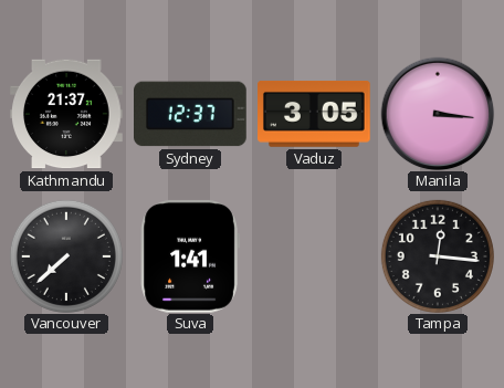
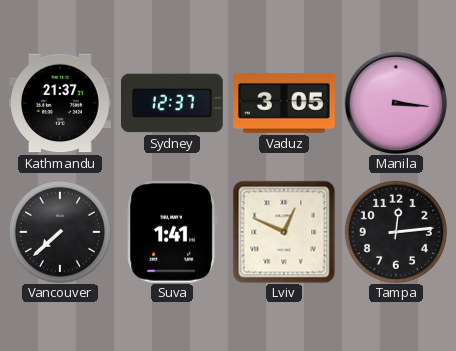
Lviv: none -> 12:49 (284, 232)
Tampa: 12:16 -> 12:14 (396, 232)
